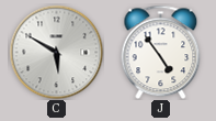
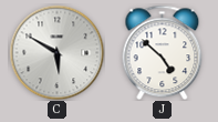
J: 4:54 -> 4:52 (163, 52)
